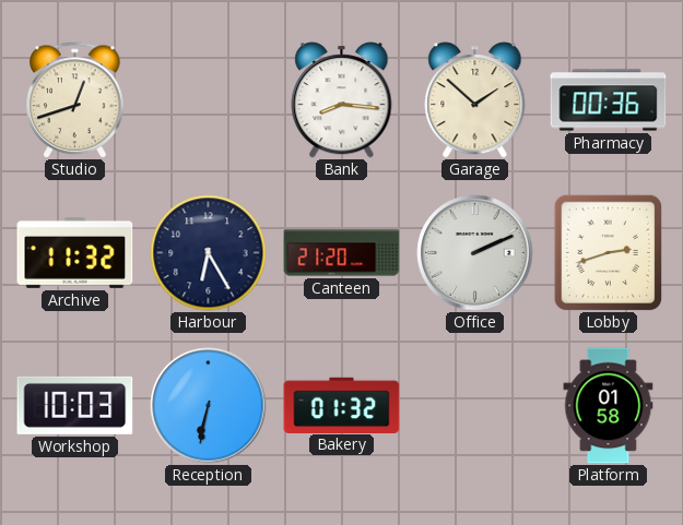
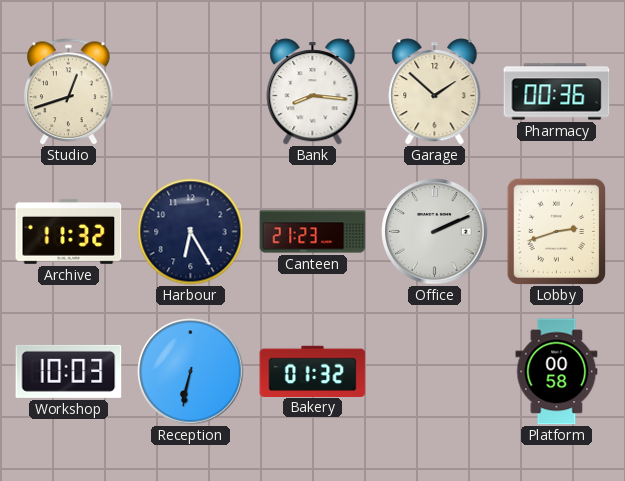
Canteen: 21:20 -> 21:23 (313, 232)
Platform: 01:58 -> 00:58 (557, 372)
